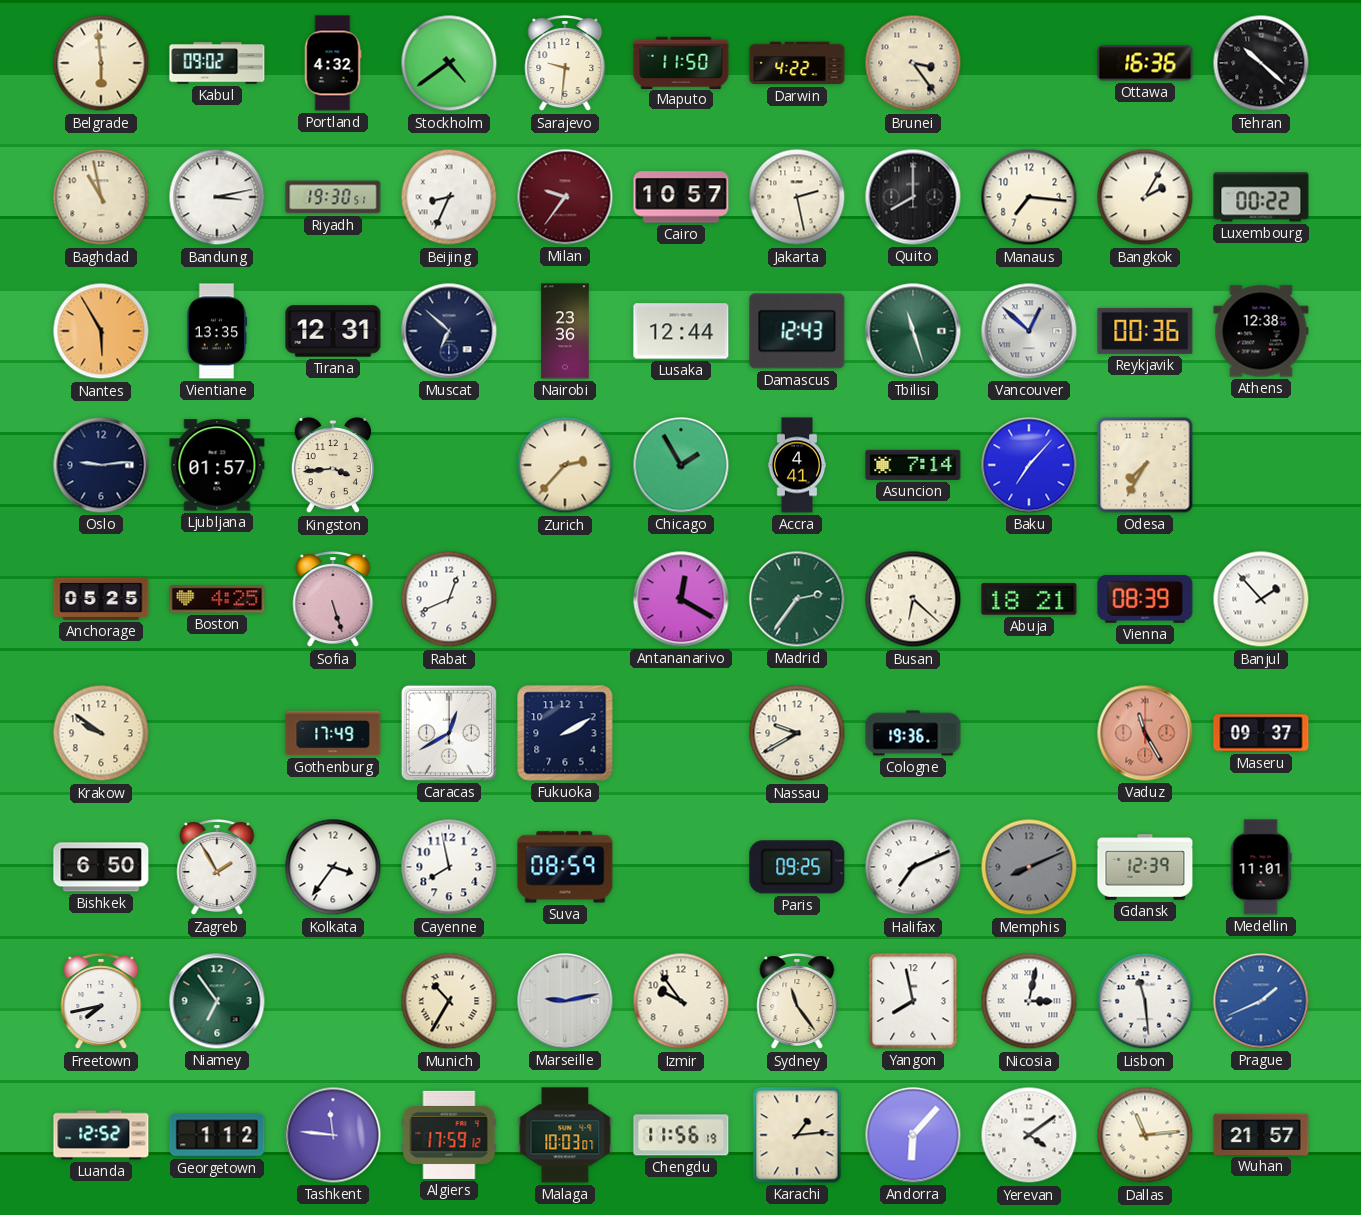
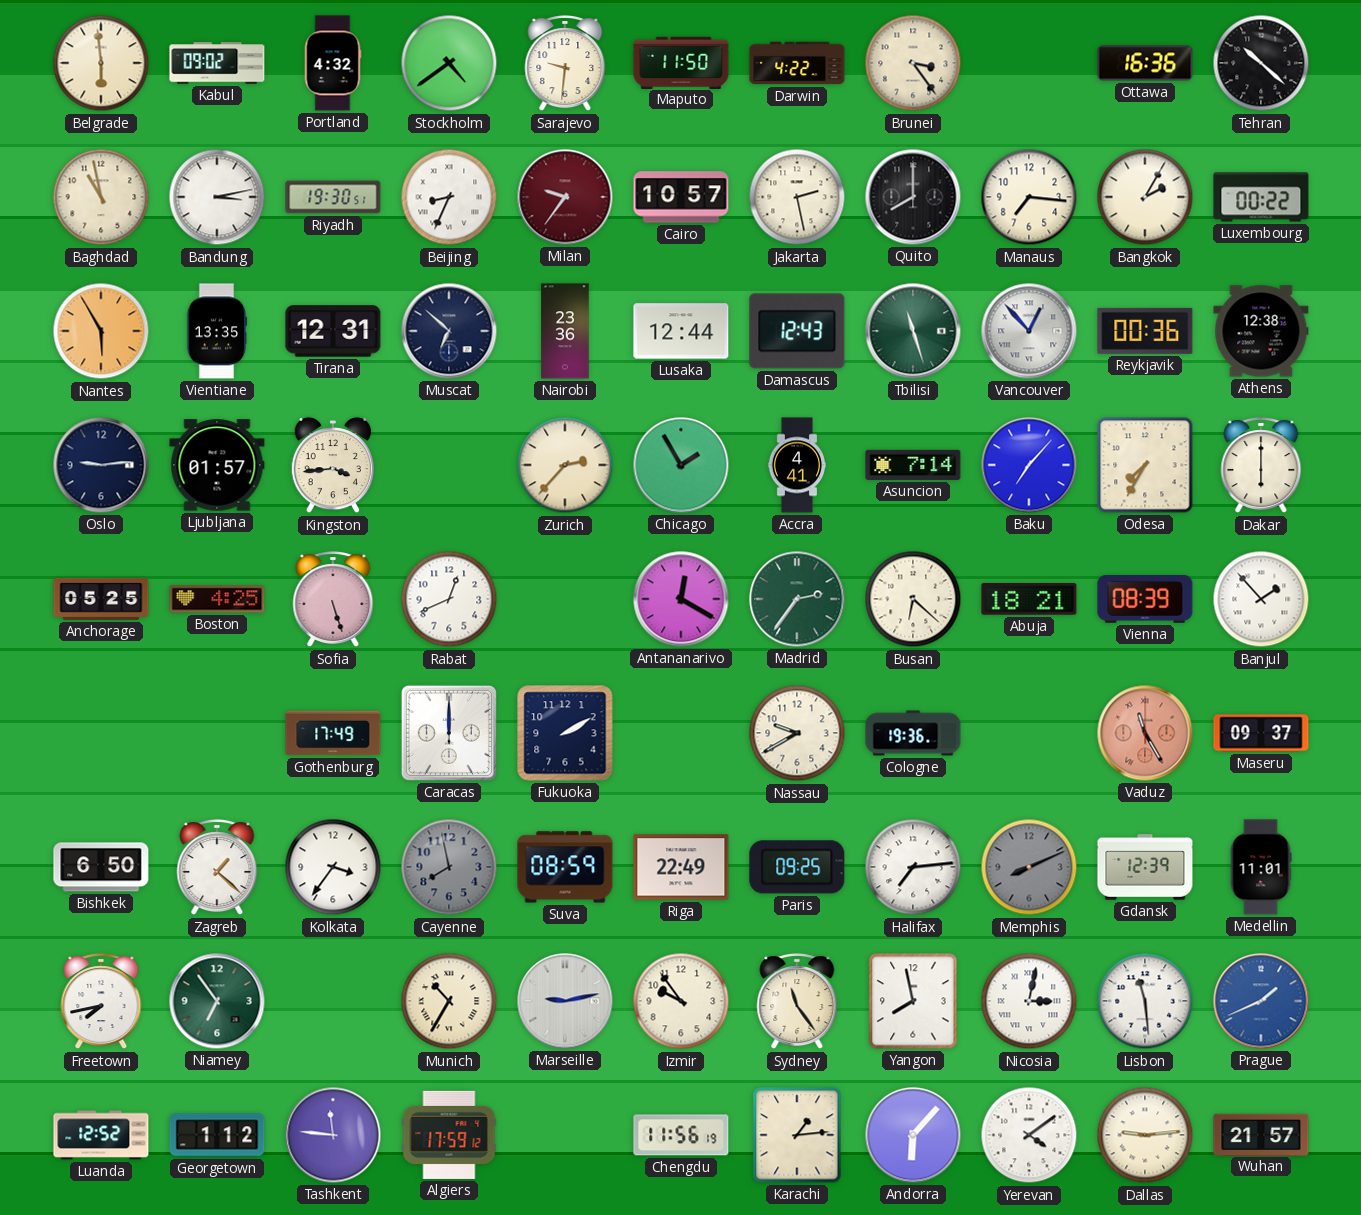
Vancouver: 12:52 -> 12:53 (1029, 331)
Dakar: none -> 6:00 (1261, 466)
Krakow: 9:51 -> none (101, 733)
Caracas: 12:40 -> 12:00 (449, 733)
Zagreb: 1:55 -> 1:22 (217, 868)
Cayenne dial: white -> grey (449, 867)
Riga: none -> 22:49 (681, 867)
Halifax: 7:11 -> 7:14 (913, 867)
Malaga: 10:03 -> none (565, 1135)
Dallas: 11:14 -> 9:14 (1145, 1135)
